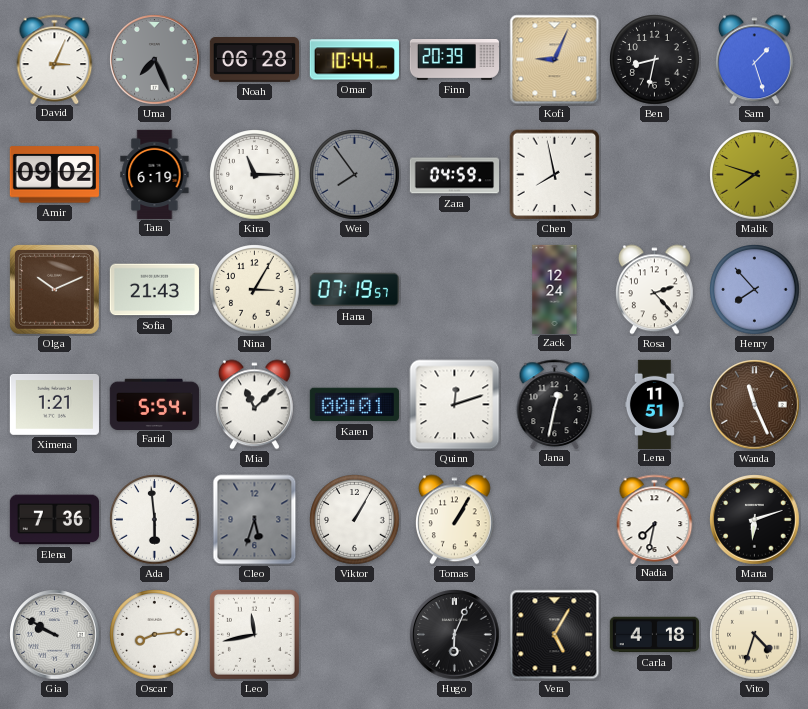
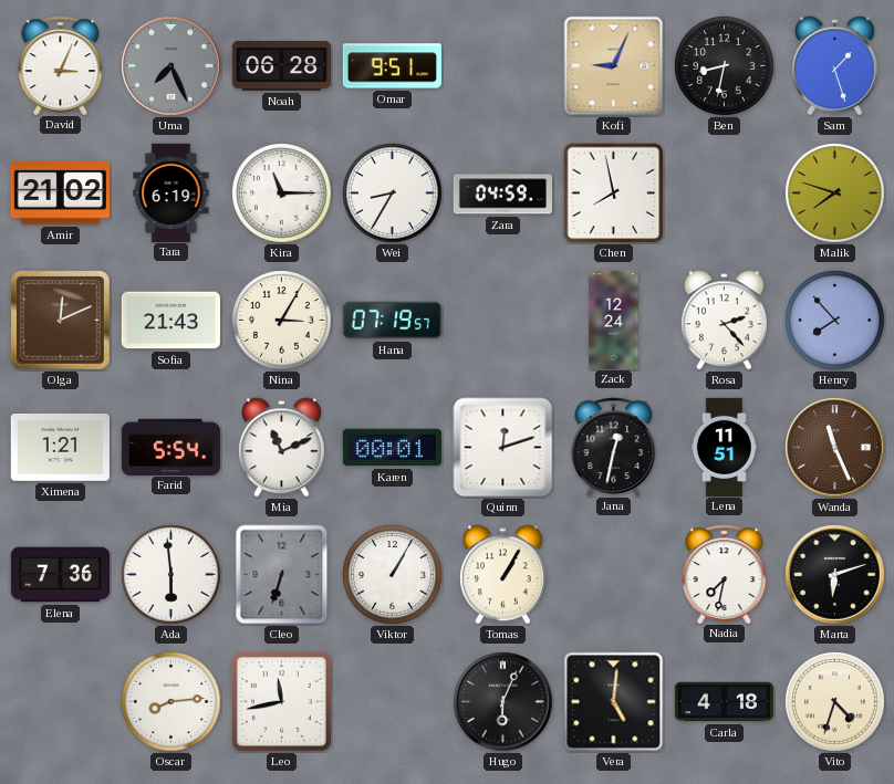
Omar: 10:44 -> 9:51 (392, 66)
Finn: 20:39 -> none (454, 60)
Amir: 09:02 -> 21:02 (60, 194)
Wei: 7:54 -> 8:35 (393, 194)
Wei dial: grey -> white (393, 194)
Olga: 10:11 -> 12:11 (60, 320)
Mia: 11:08 -> 11:11 (281, 448)
Cleo: 5:33 -> 6:33 (282, 575)
Gia: 9:50 -> none (55, 635)
Vera: 5:05 -> 5:01 (614, 702)
